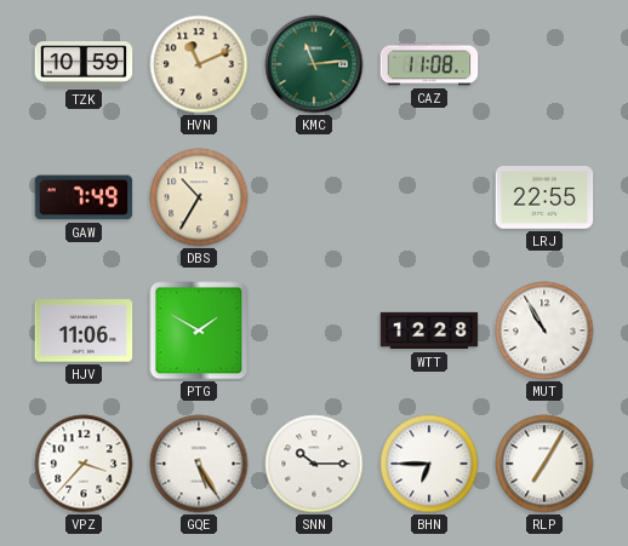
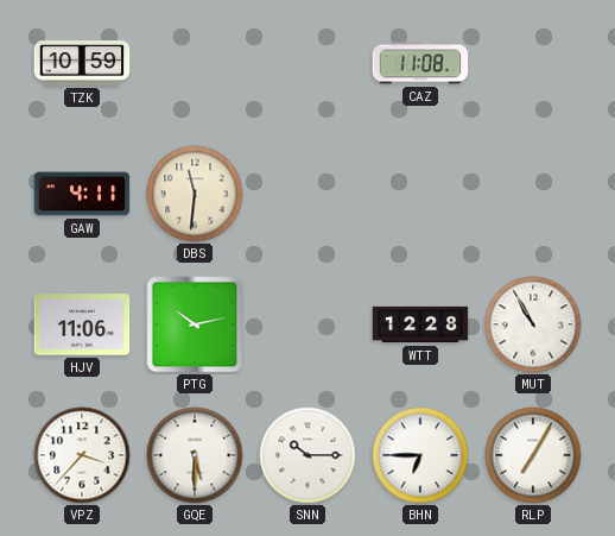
HVN: 11:11 -> none (199, 64)
KMC: 11:14 -> none (314, 64)
GAW: 7:49 -> 4:11 (82, 194)
DBS: 10:35 -> 11:31 (195, 194)
LRJ: 22:55 -> none (544, 199)
PTG: 1:50 -> 10:13 (195, 324)
GQE: 5:25 -> 5:30 (195, 455)
